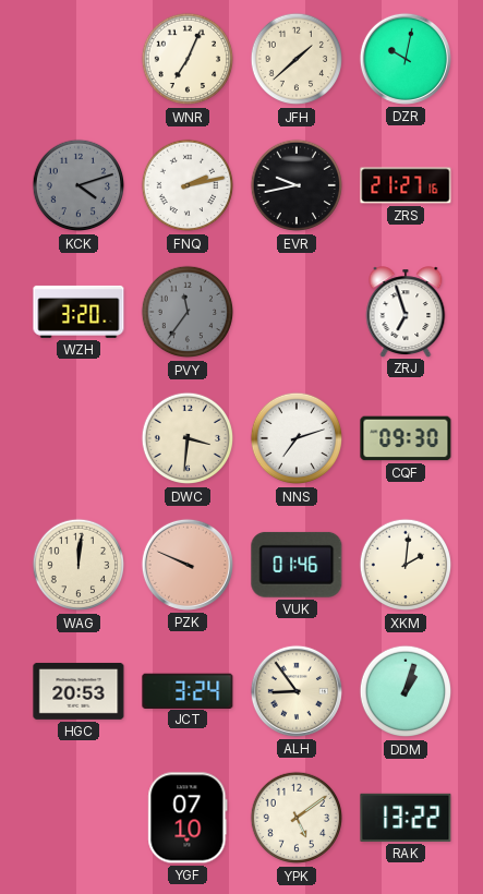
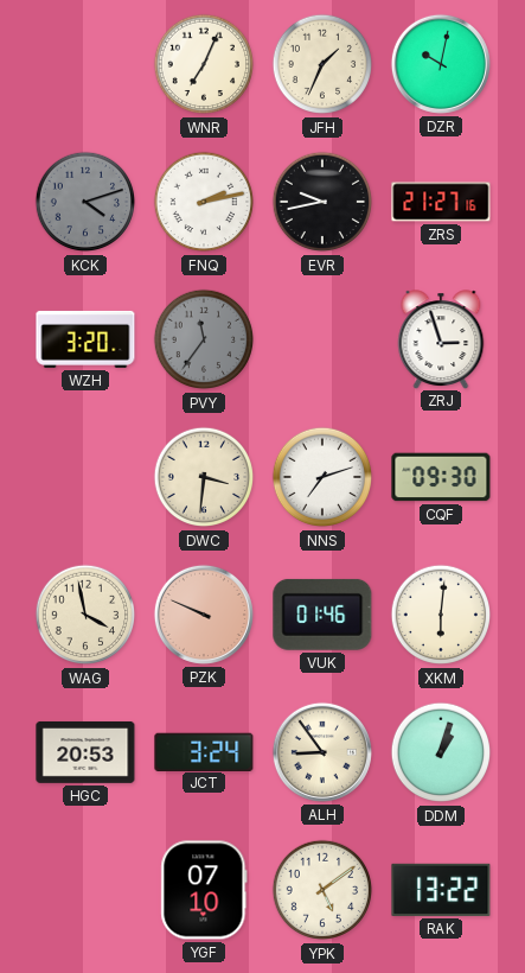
JFH: 1:38 -> 1:34 (322, 64)
ZRJ: 6:57 -> 2:57 (441, 339)
WAG: 12:01 -> 3:58 (85, 615)
XKM: 2:01 -> 6:01 (441, 615)
